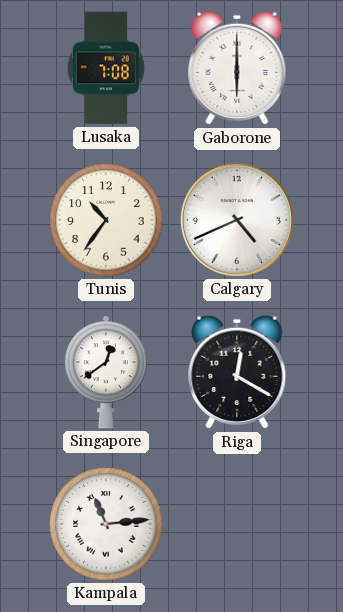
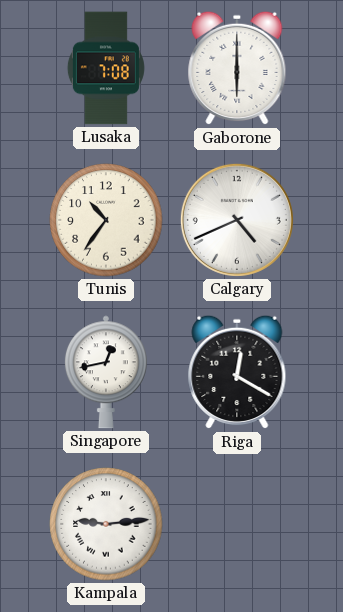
Singapore: 12:39 -> 12:43 (106, 372)
Kampala: 11:14 -> 9:14 (106, 524)
